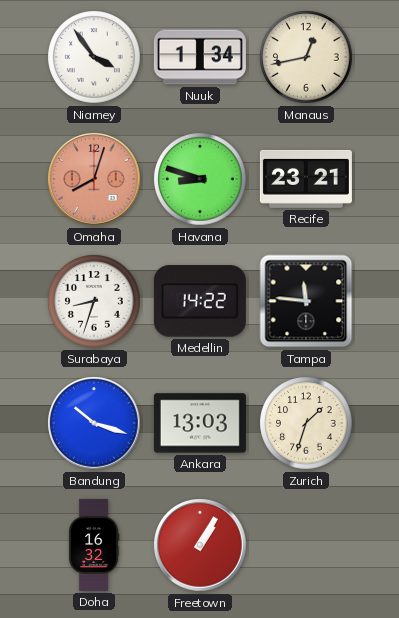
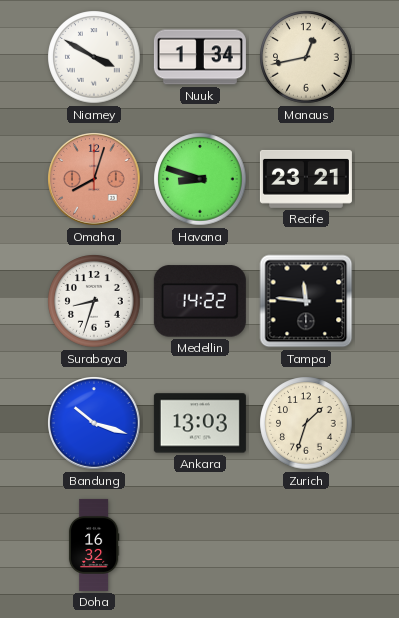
Niamey: 3:54 -> 3:50 (94, 57)
Freetown: 1:05 -> none (201, 546)
